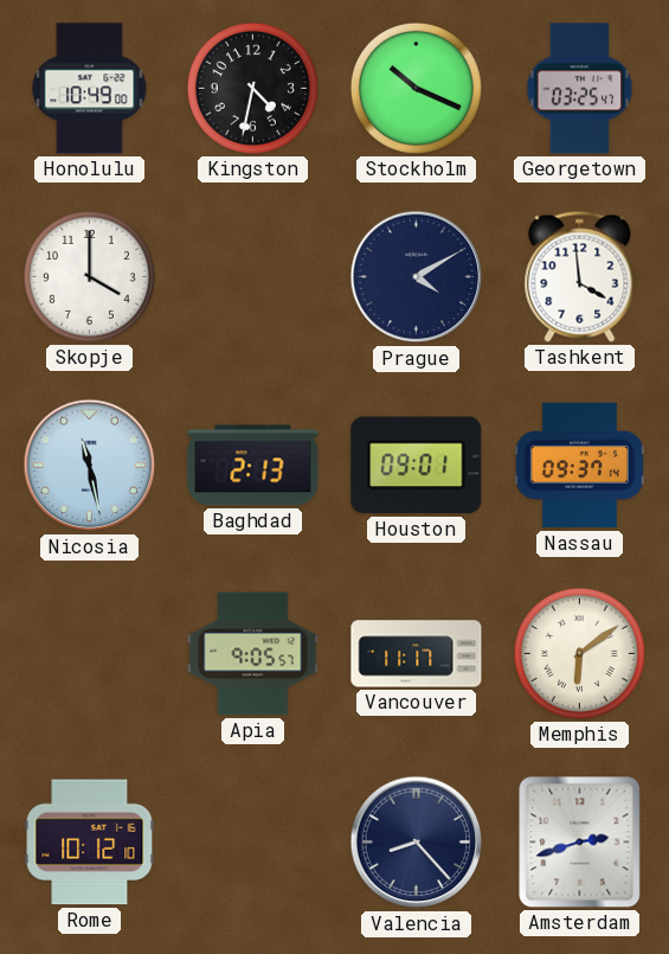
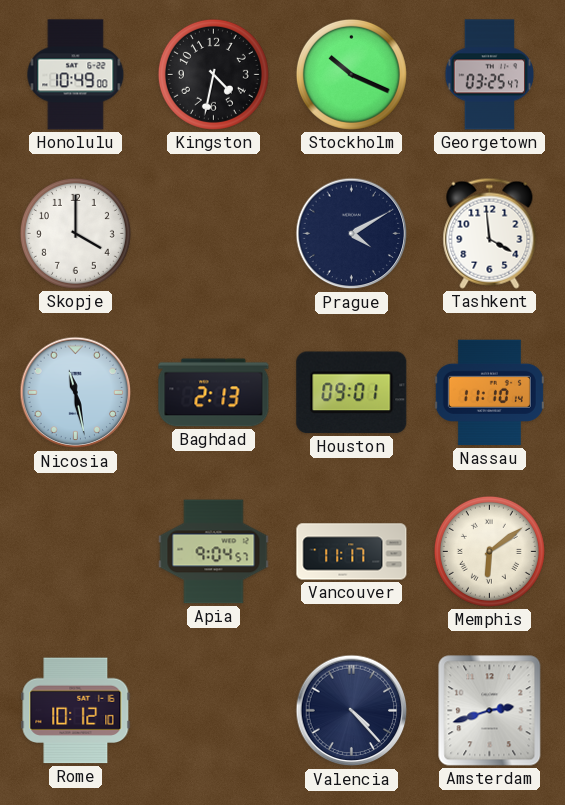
Nassau: 09:37 -> 11:10 (489, 393)
Apia: 9:05 -> 9:04 (214, 552)
Valencia: 8:23 -> 4:23 (352, 711)
